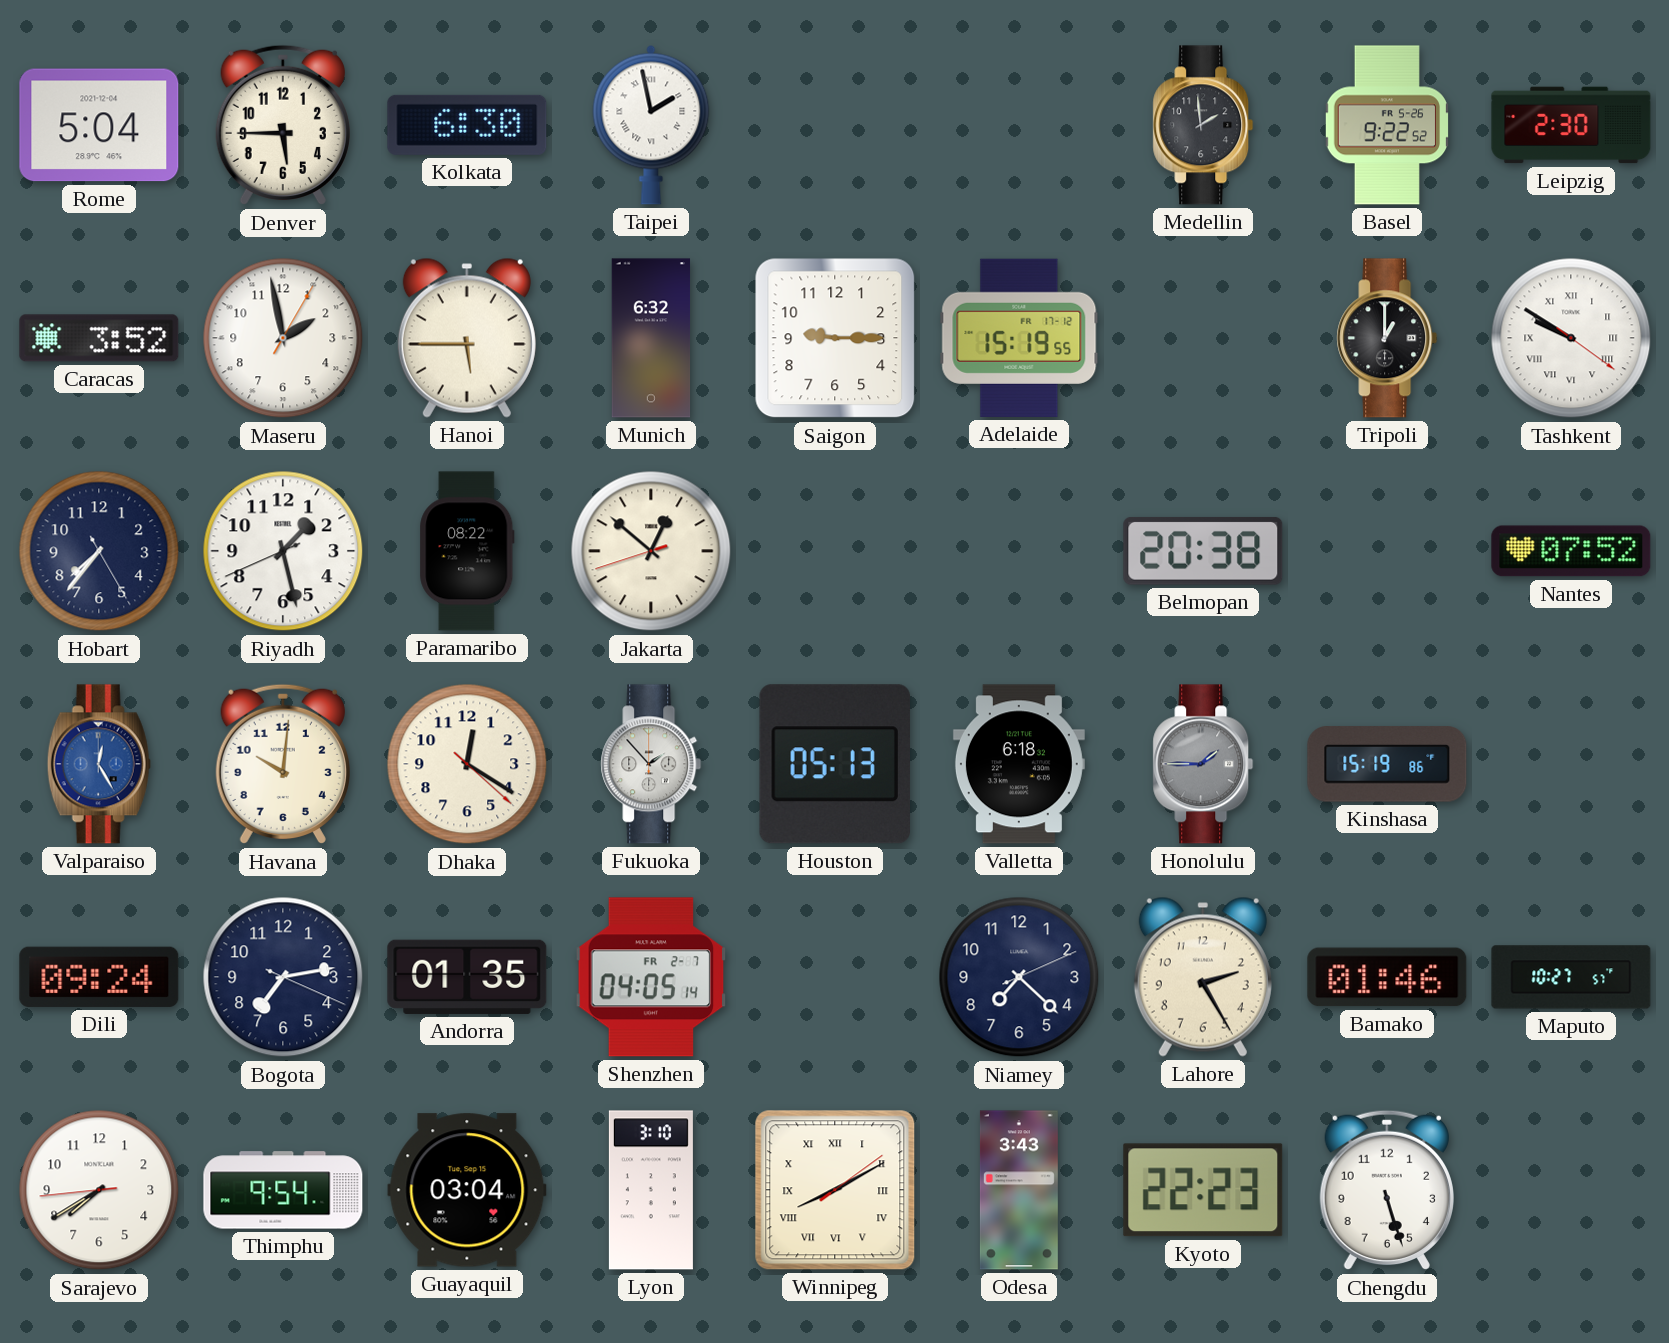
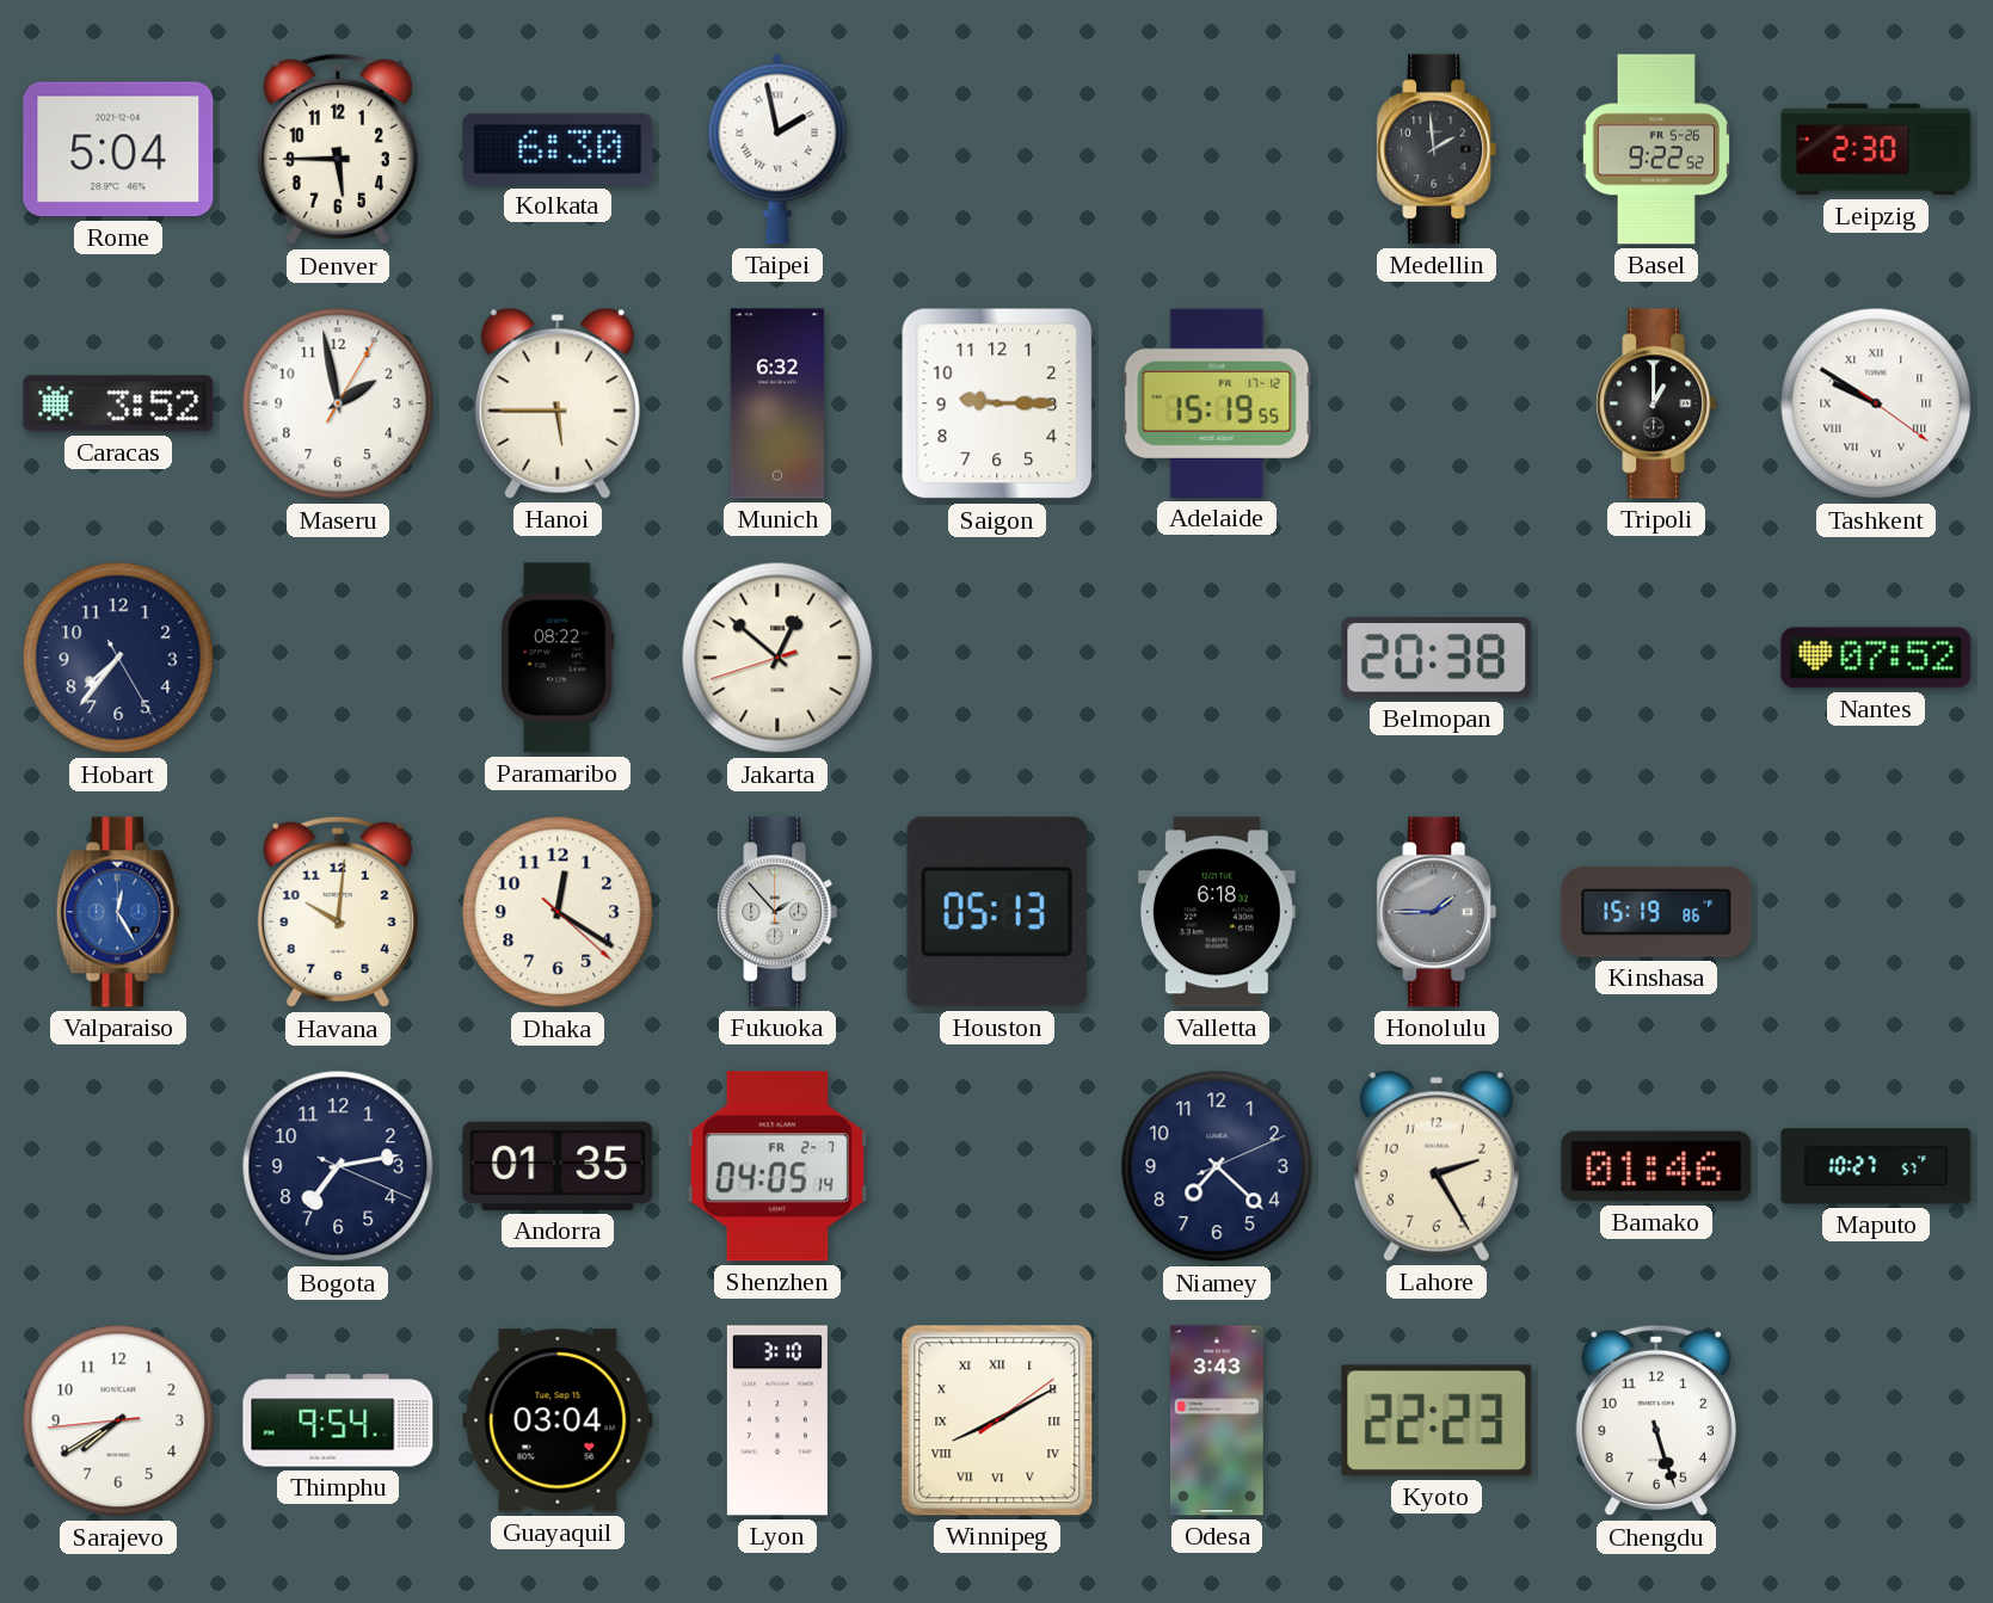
Riyadh: 1:27 -> none (283, 551)
Dili: 09:24 -> none (99, 977)
